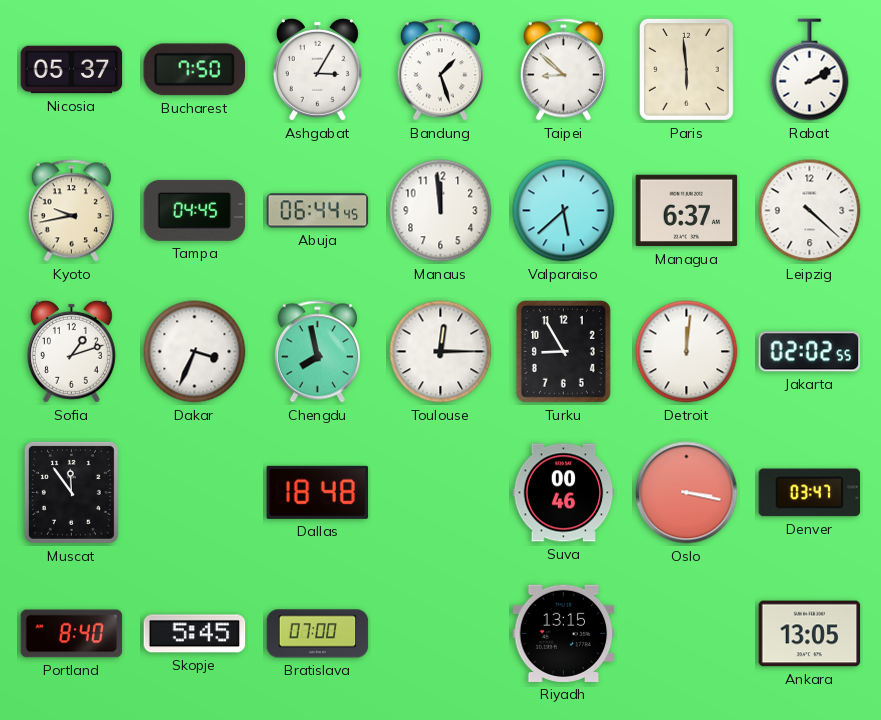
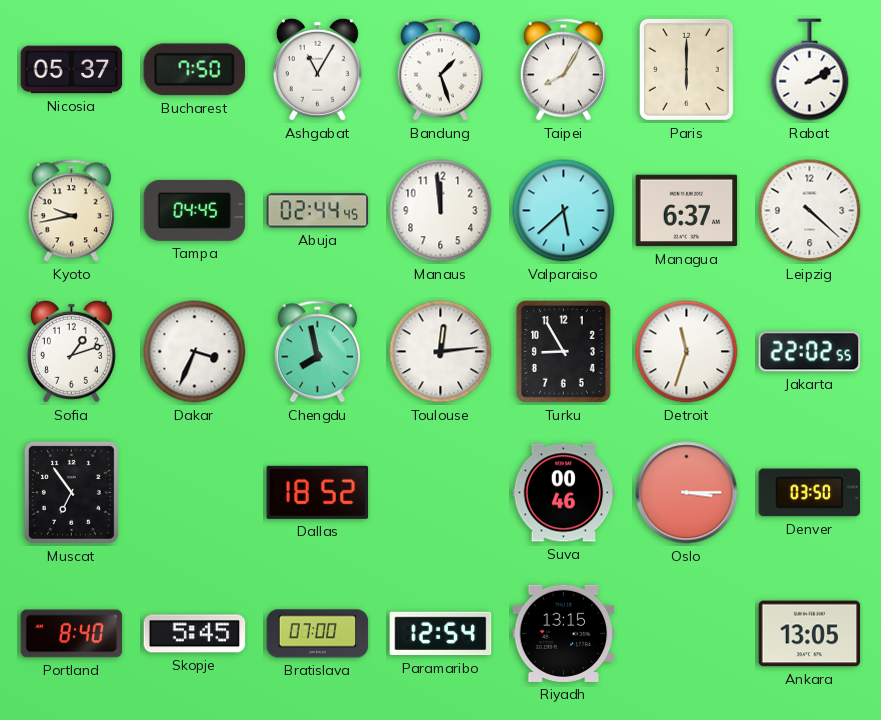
Ashgabat: 3:05 -> 11:05 (317, 69)
Taipei: 8:52 -> 8:05 (563, 70)
Paris: 5:59 -> 6:00 (686, 69)
Abuja: 06:44 -> 02:44 (318, 211)
Toulouse: 12:15 -> 12:14 (441, 352)
Detroit: 12:01 -> 11:33 (687, 352)
Jakarta: 02:02 -> 22:02 (810, 352)
Muscat: 11:54 -> 6:54 (71, 492)
Dallas: 18:48 -> 18:52 (318, 492)
Oslo: 3:17 -> 3:15 (687, 493)
Denver: 03:47 -> 03:50 (810, 493)
Paramaribo: none -> 12:54 (441, 634)
